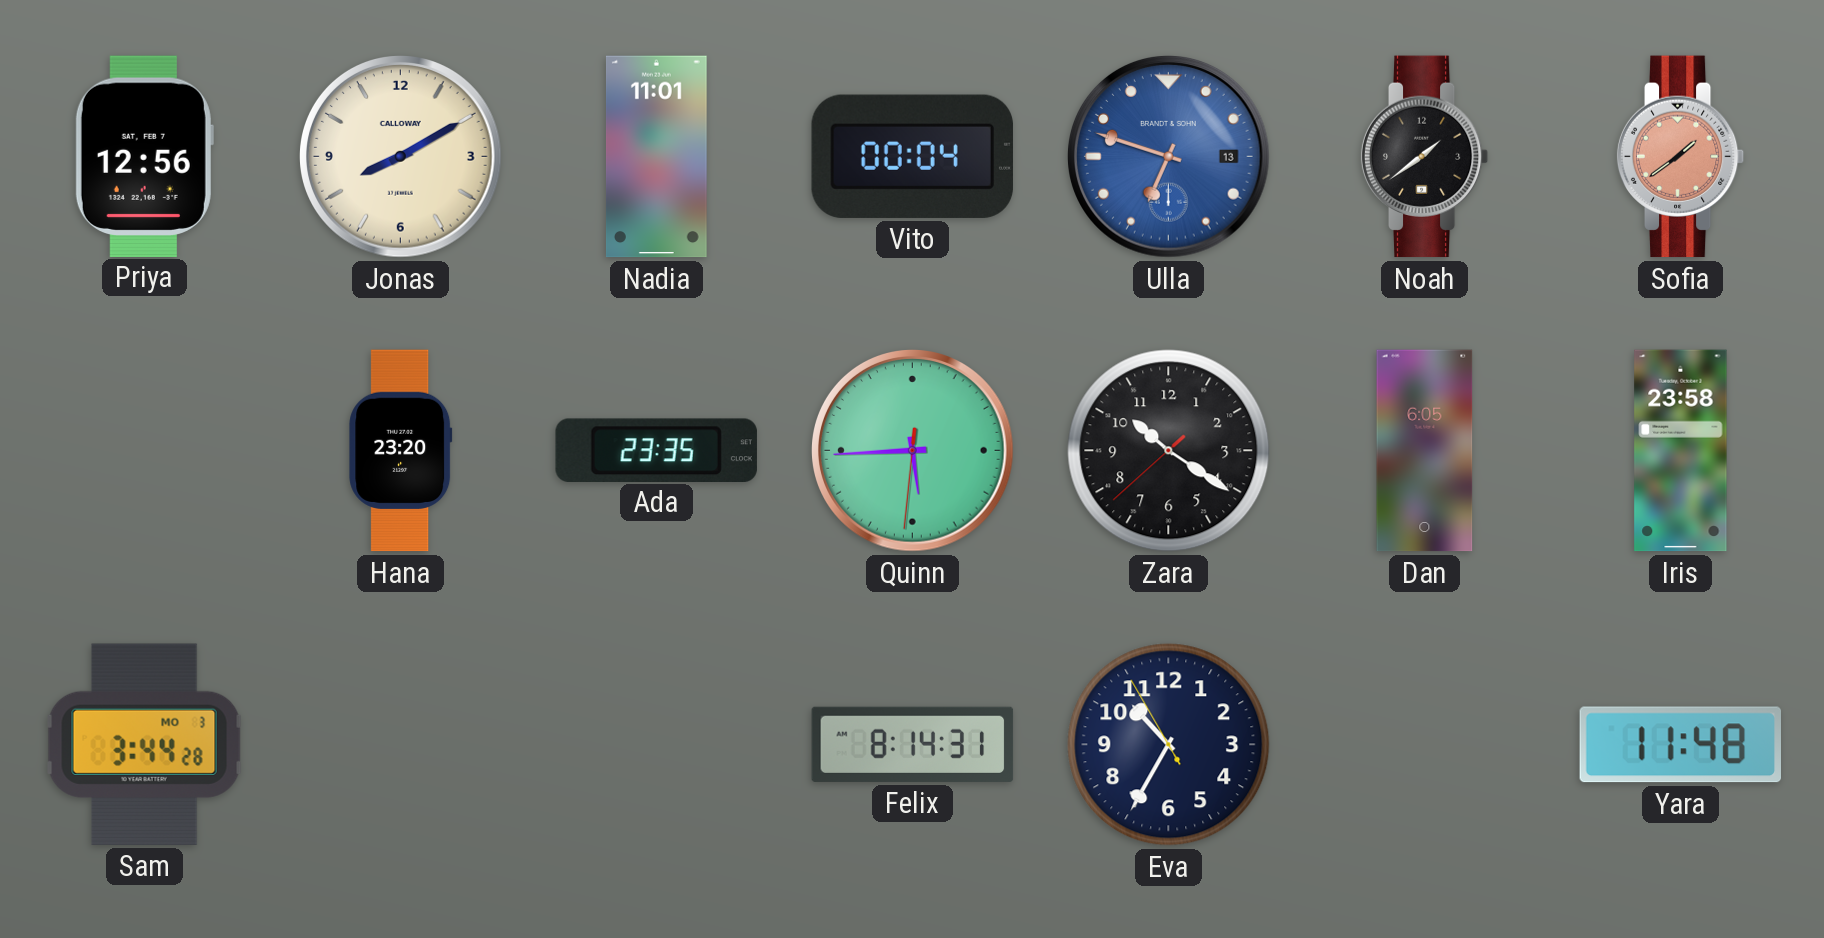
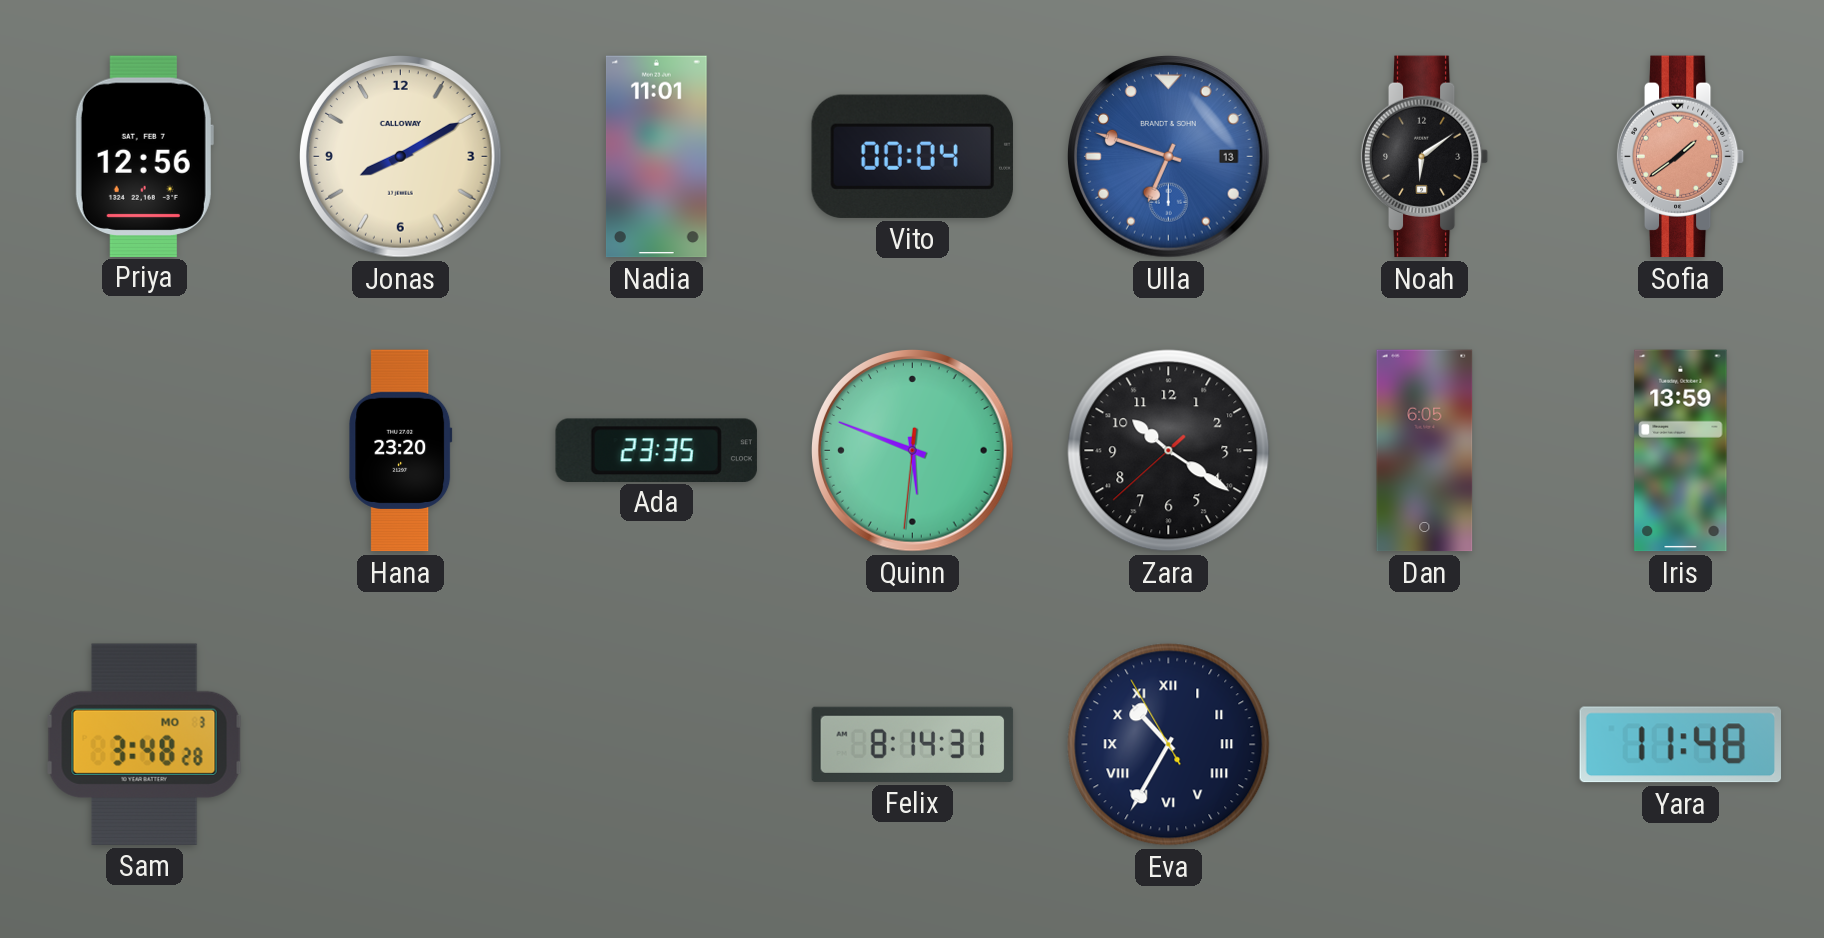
Noah: 1:39 -> 6:09 (1425, 157)
Quinn: 5:44 -> 5:48 (913, 451)
Iris: 23:58 -> 13:59 (1681, 451)
Sam: 3:44 -> 3:48 (144, 744)
Eva numerals: Arabic -> Roman (1169, 745)
